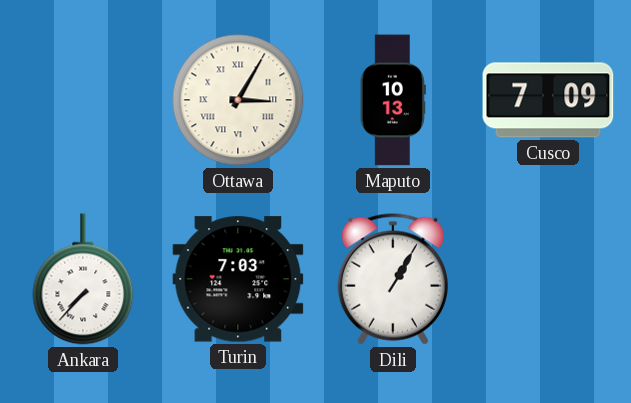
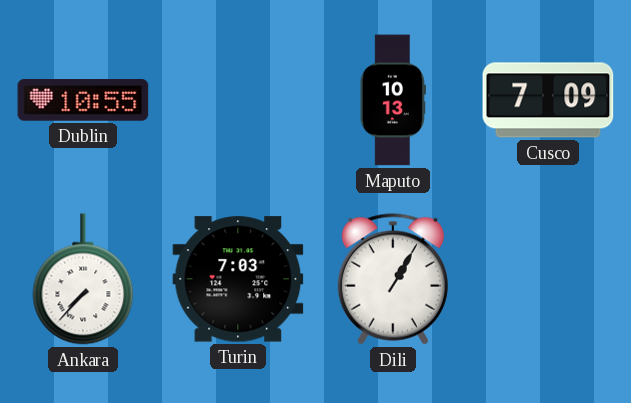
Dublin: none -> 10:55 (83, 100)
Ottawa: 3:05 -> none (238, 100)
